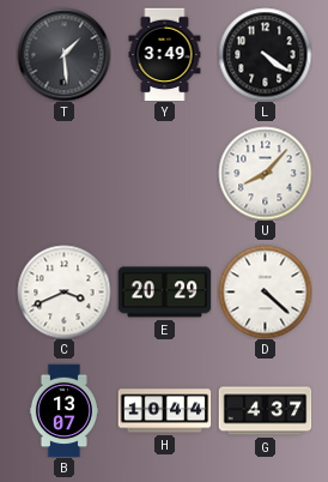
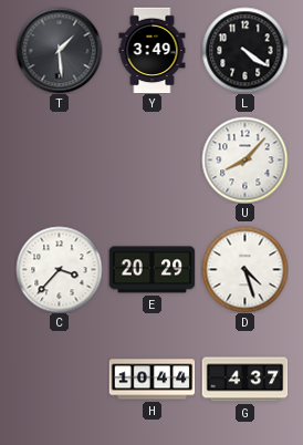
C: 3:41 -> 3:37 (59, 269)
D: 4:22 -> 4:27 (244, 269)
B: 13:07 -> none (63, 410)
